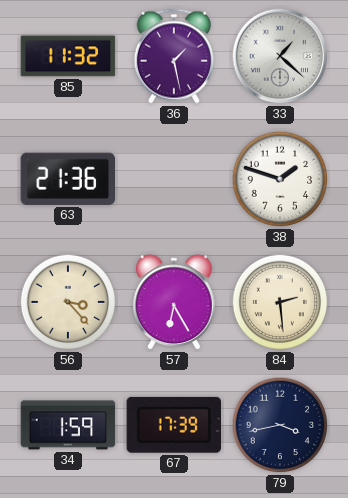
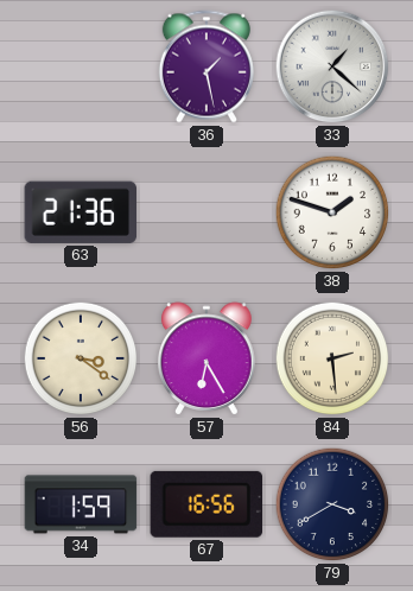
85: 11:32 -> none (68, 56)
56: 3:23 -> 3:21 (81, 358)
67: 17:39 -> 16:56 (205, 504)
79: 3:43 -> 3:40 (332, 504)
